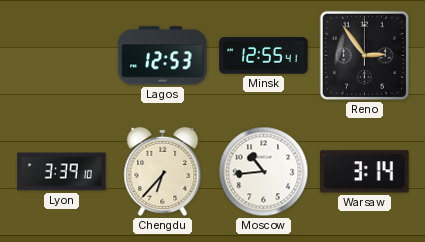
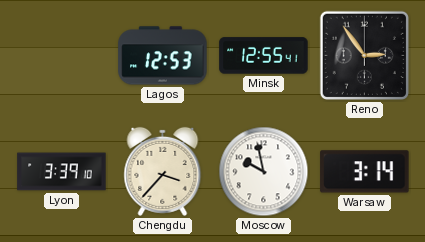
Chengdu: 6:37 -> 3:37 (163, 171)
Moscow: 10:44 -> 9:58 (264, 172)
